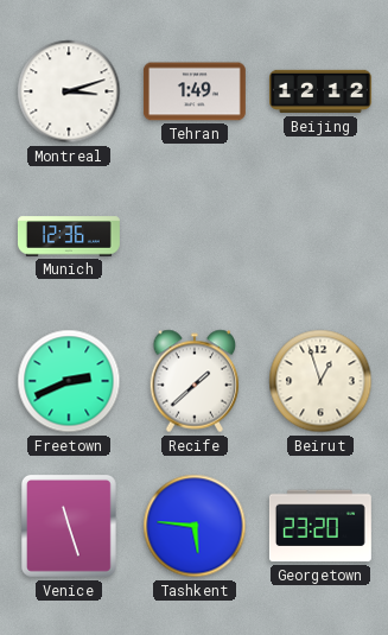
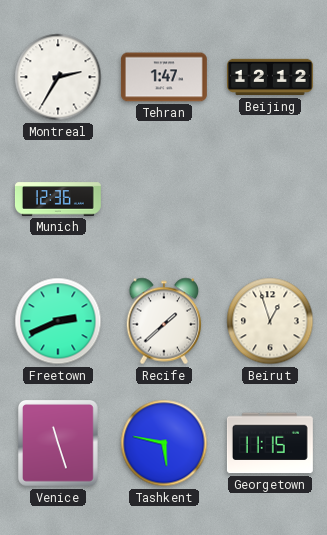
Montreal: 3:12 -> 2:35 (58, 77)
Tehran: 1:49 -> 1:47 (164, 77)
Tashkent: 5:46 -> 5:47 (164, 443)
Georgetown: 23:20 -> 11:15 (270, 443)
